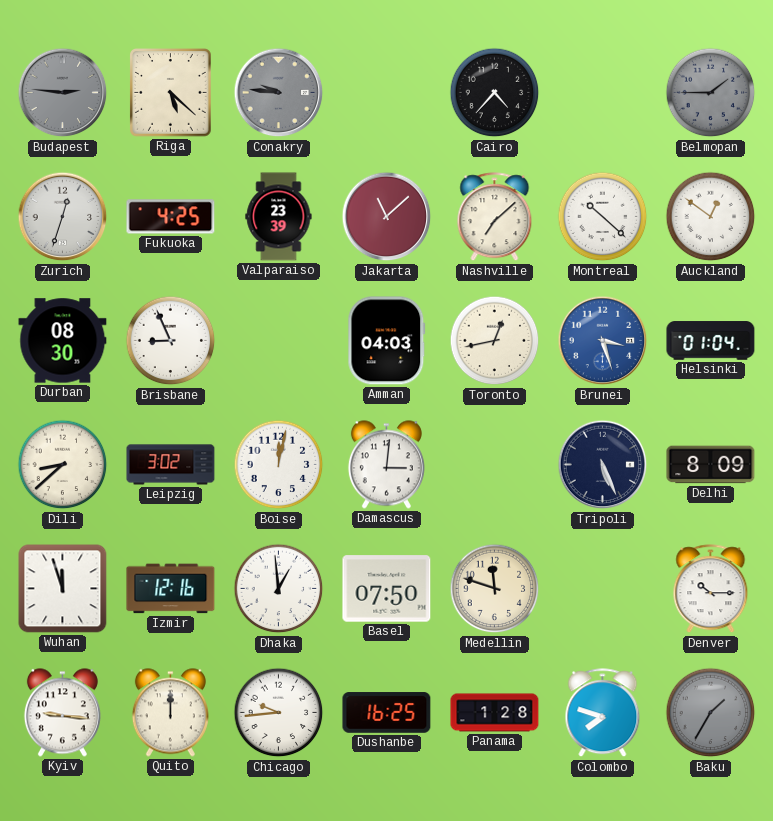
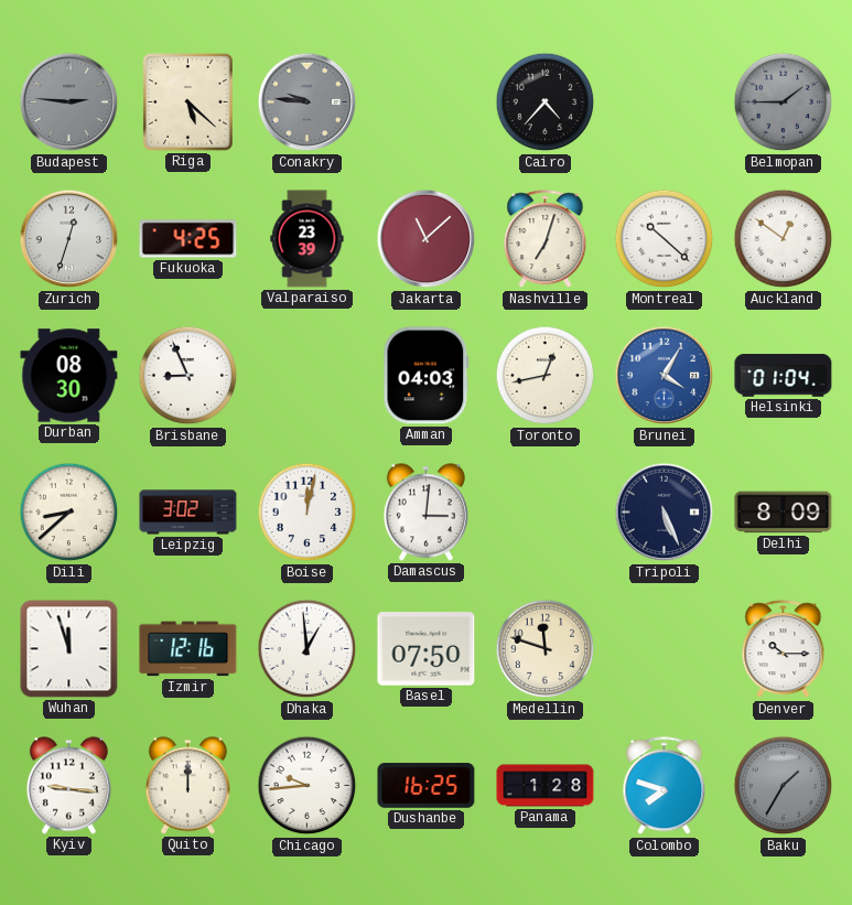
Nashville: 7:08 -> 7:03 (546, 239)
Brunei: 3:27 -> 4:05 (665, 376)
